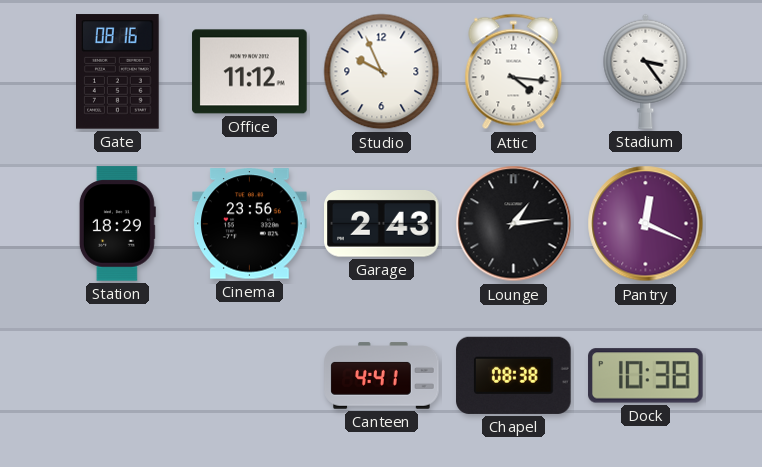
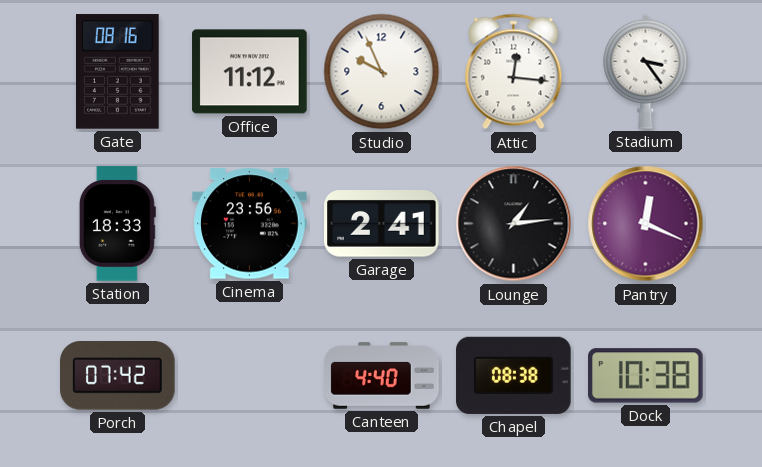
Attic: 4:16 -> 12:16 (514, 72)
Station: 18:29 -> 18:33 (117, 224)
Garage: 2:43 -> 2:41 (382, 224)
Porch: none -> 07:42 (118, 376)
Canteen: 4:41 -> 4:40 (382, 376)
